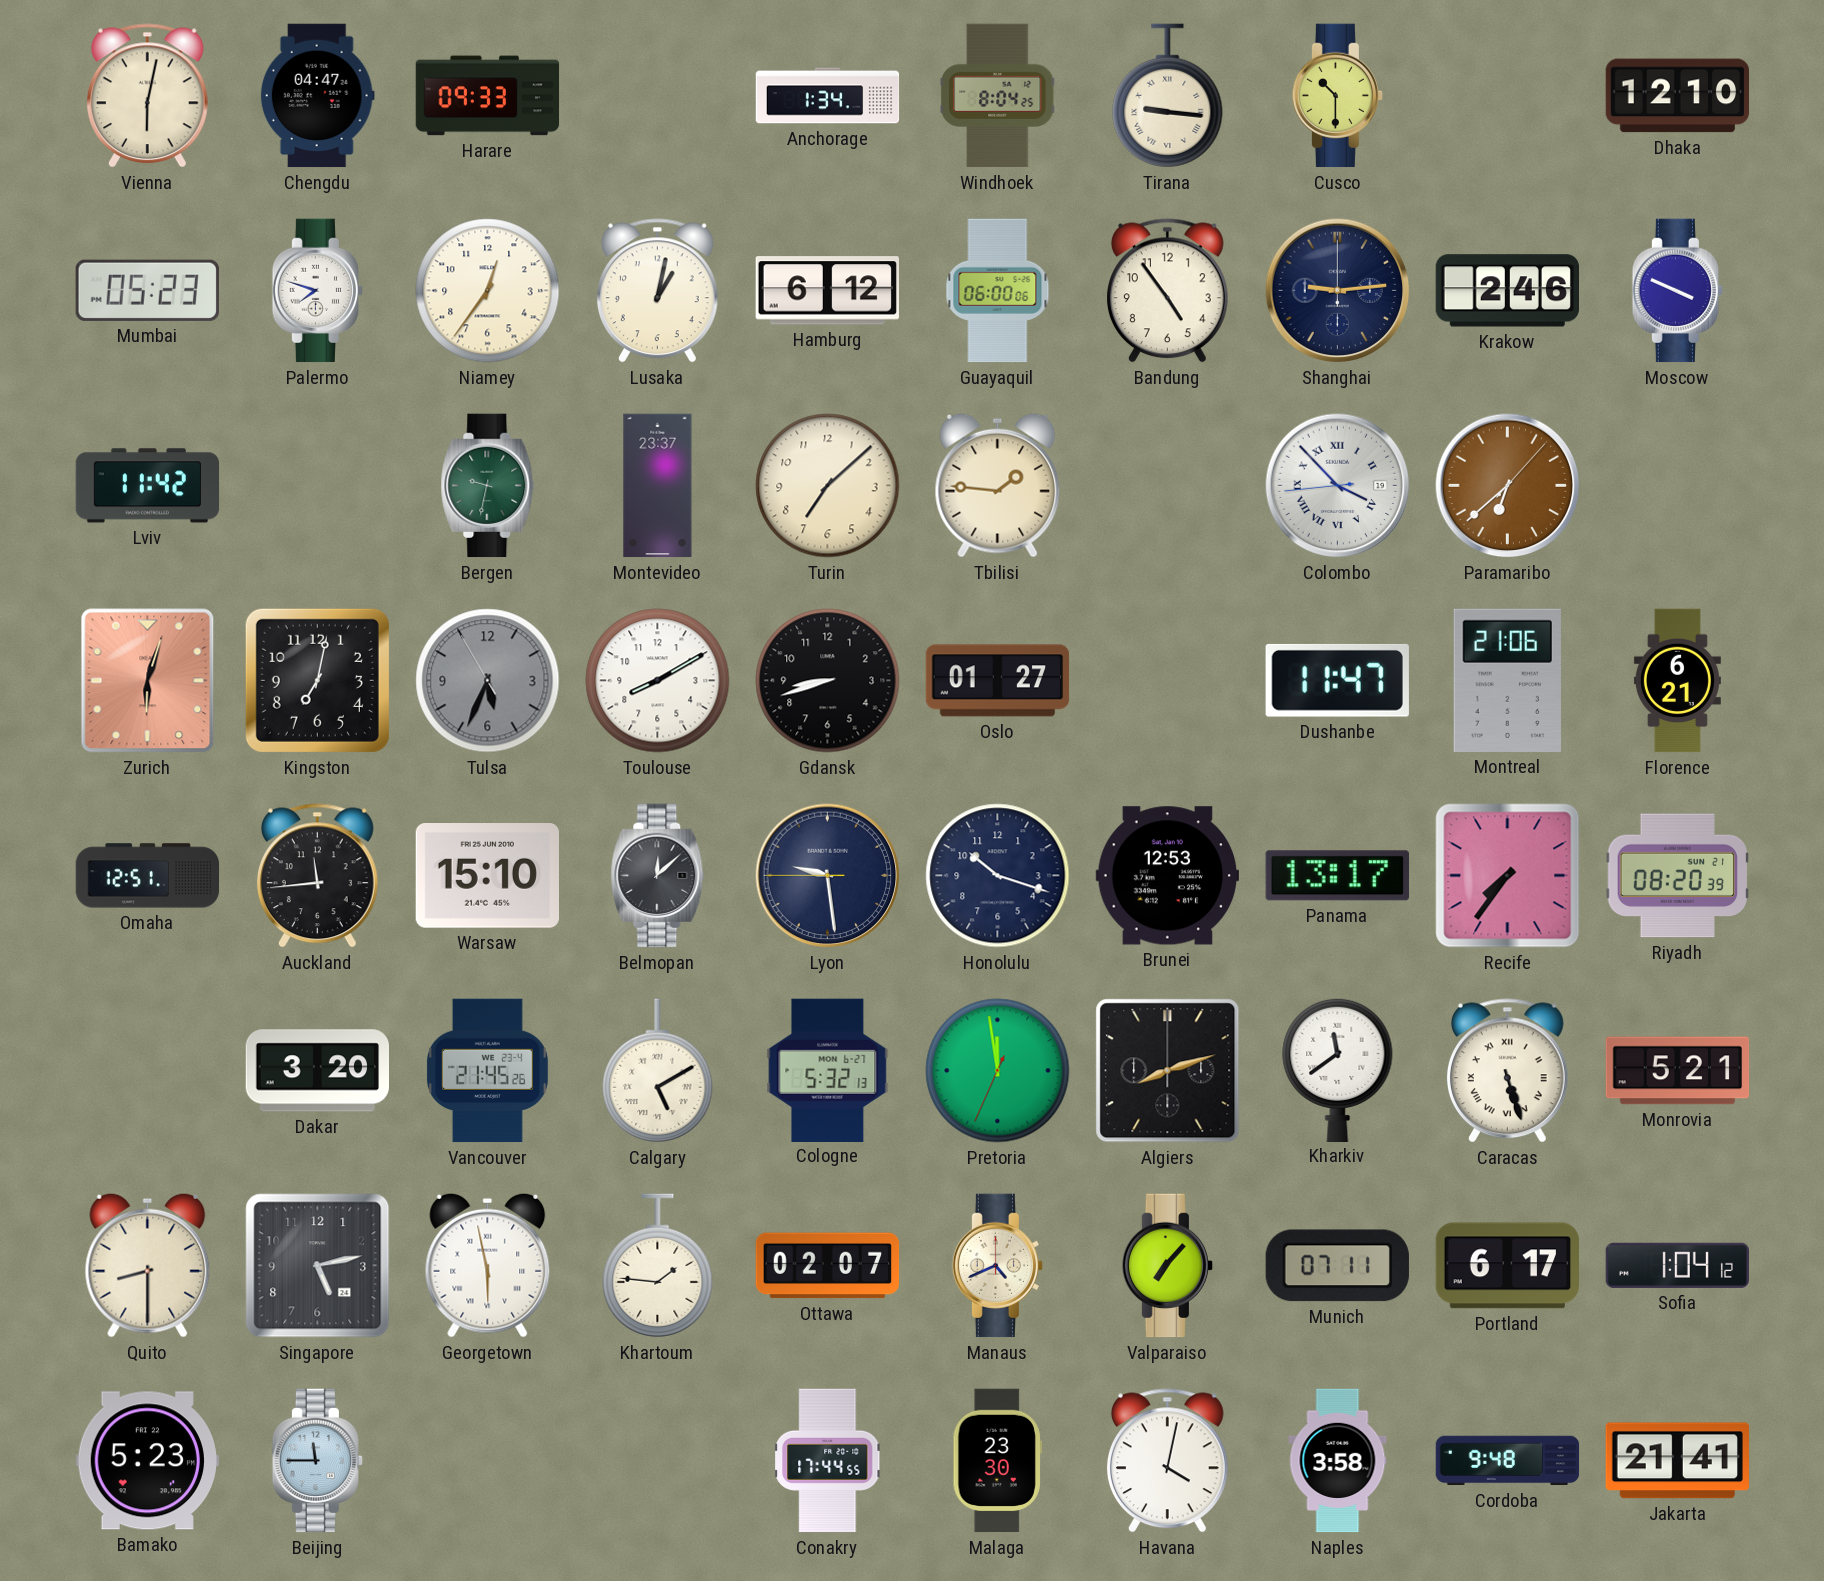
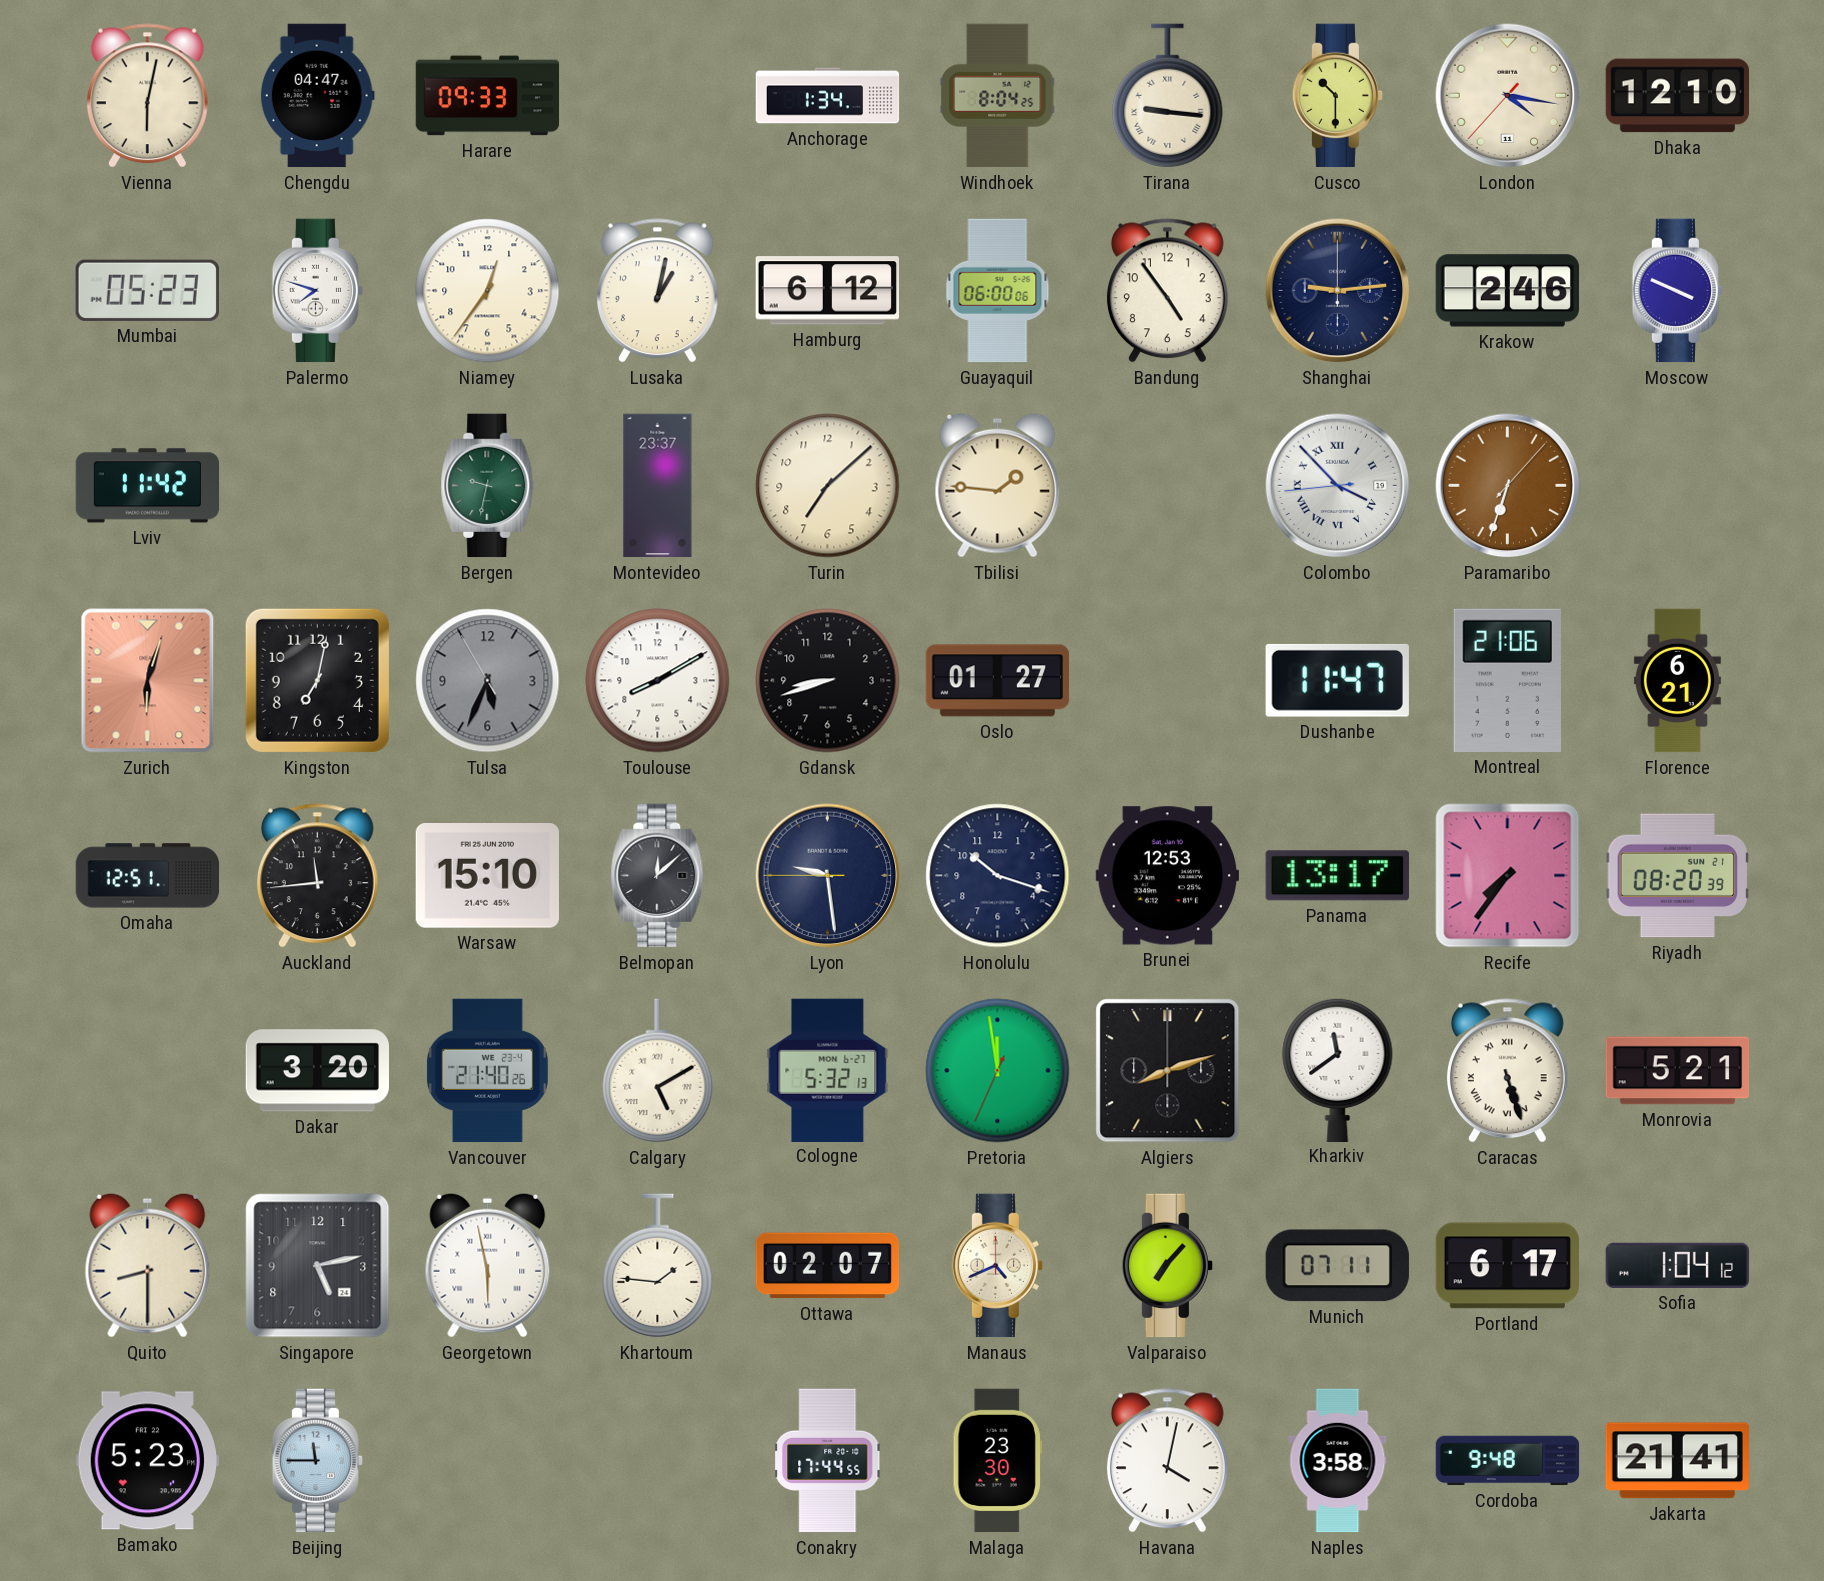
London: none -> 4:16 (1508, 96)
Paramaribo: 6:38 -> 6:33 (1508, 486)
Vancouver: 21:45 -> 21:40 (487, 1071)
